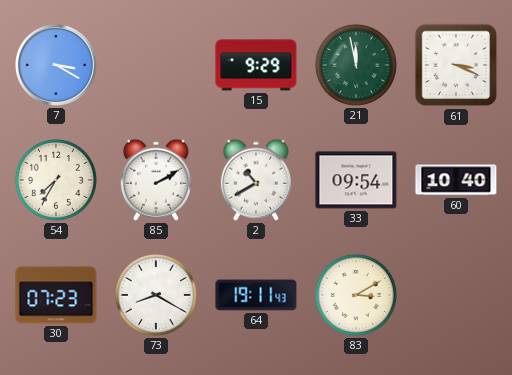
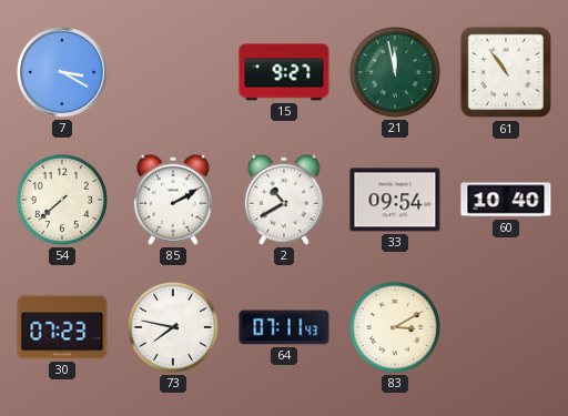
15: 9:29 -> 9:27 (284, 72)
61: 3:19 -> 10:54 (506, 72)
54: 7:35 -> 7:38 (62, 200)
73: 8:20 -> 7:47 (173, 327)
64: 19:11 -> 07:11 (284, 327)
